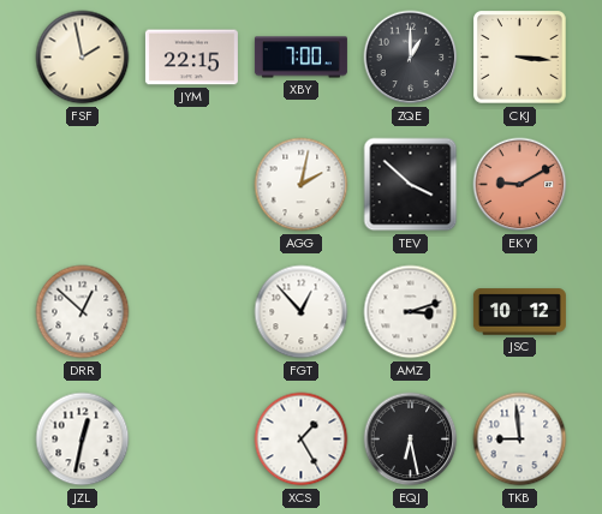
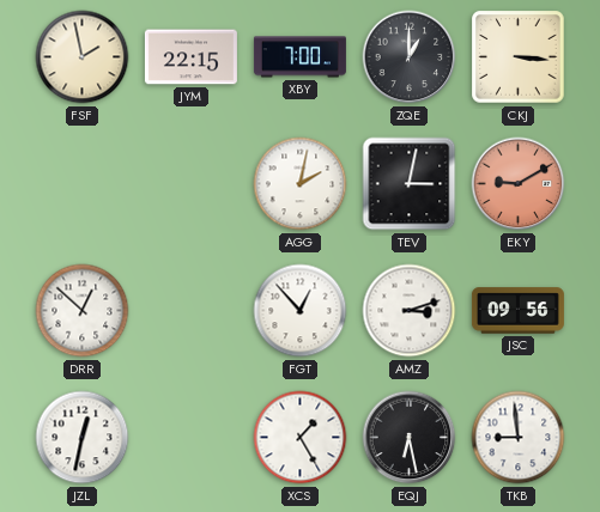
TEV: 3:52 -> 3:02 (410, 184)
JSC: 10:12 -> 09:56 (517, 311)
